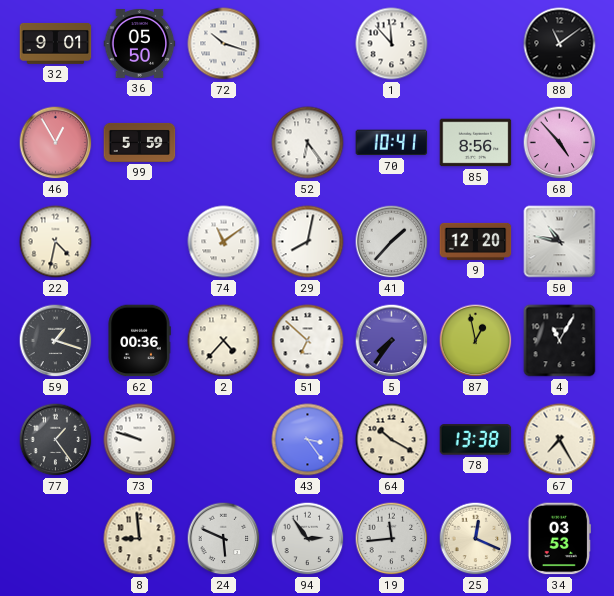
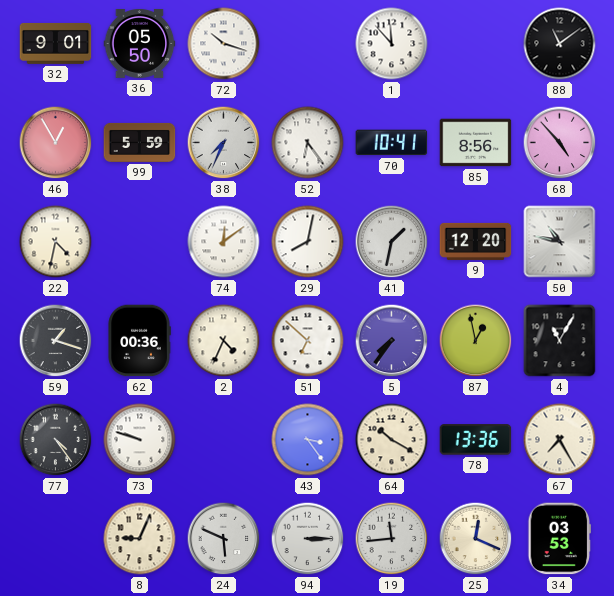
38: none -> 7:34 (224, 143)
74: 11:09 -> 12:09 (224, 242)
41: 1:37 -> 1:32 (392, 242)
2: 4:37 -> 4:34 (224, 341)
77: 1:24 -> 4:24 (56, 440)
78: 13:38 -> 13:36 (476, 440)
8: 8:59 -> 9:04 (140, 539)
94: 2:54 -> 3:15 (308, 539)
